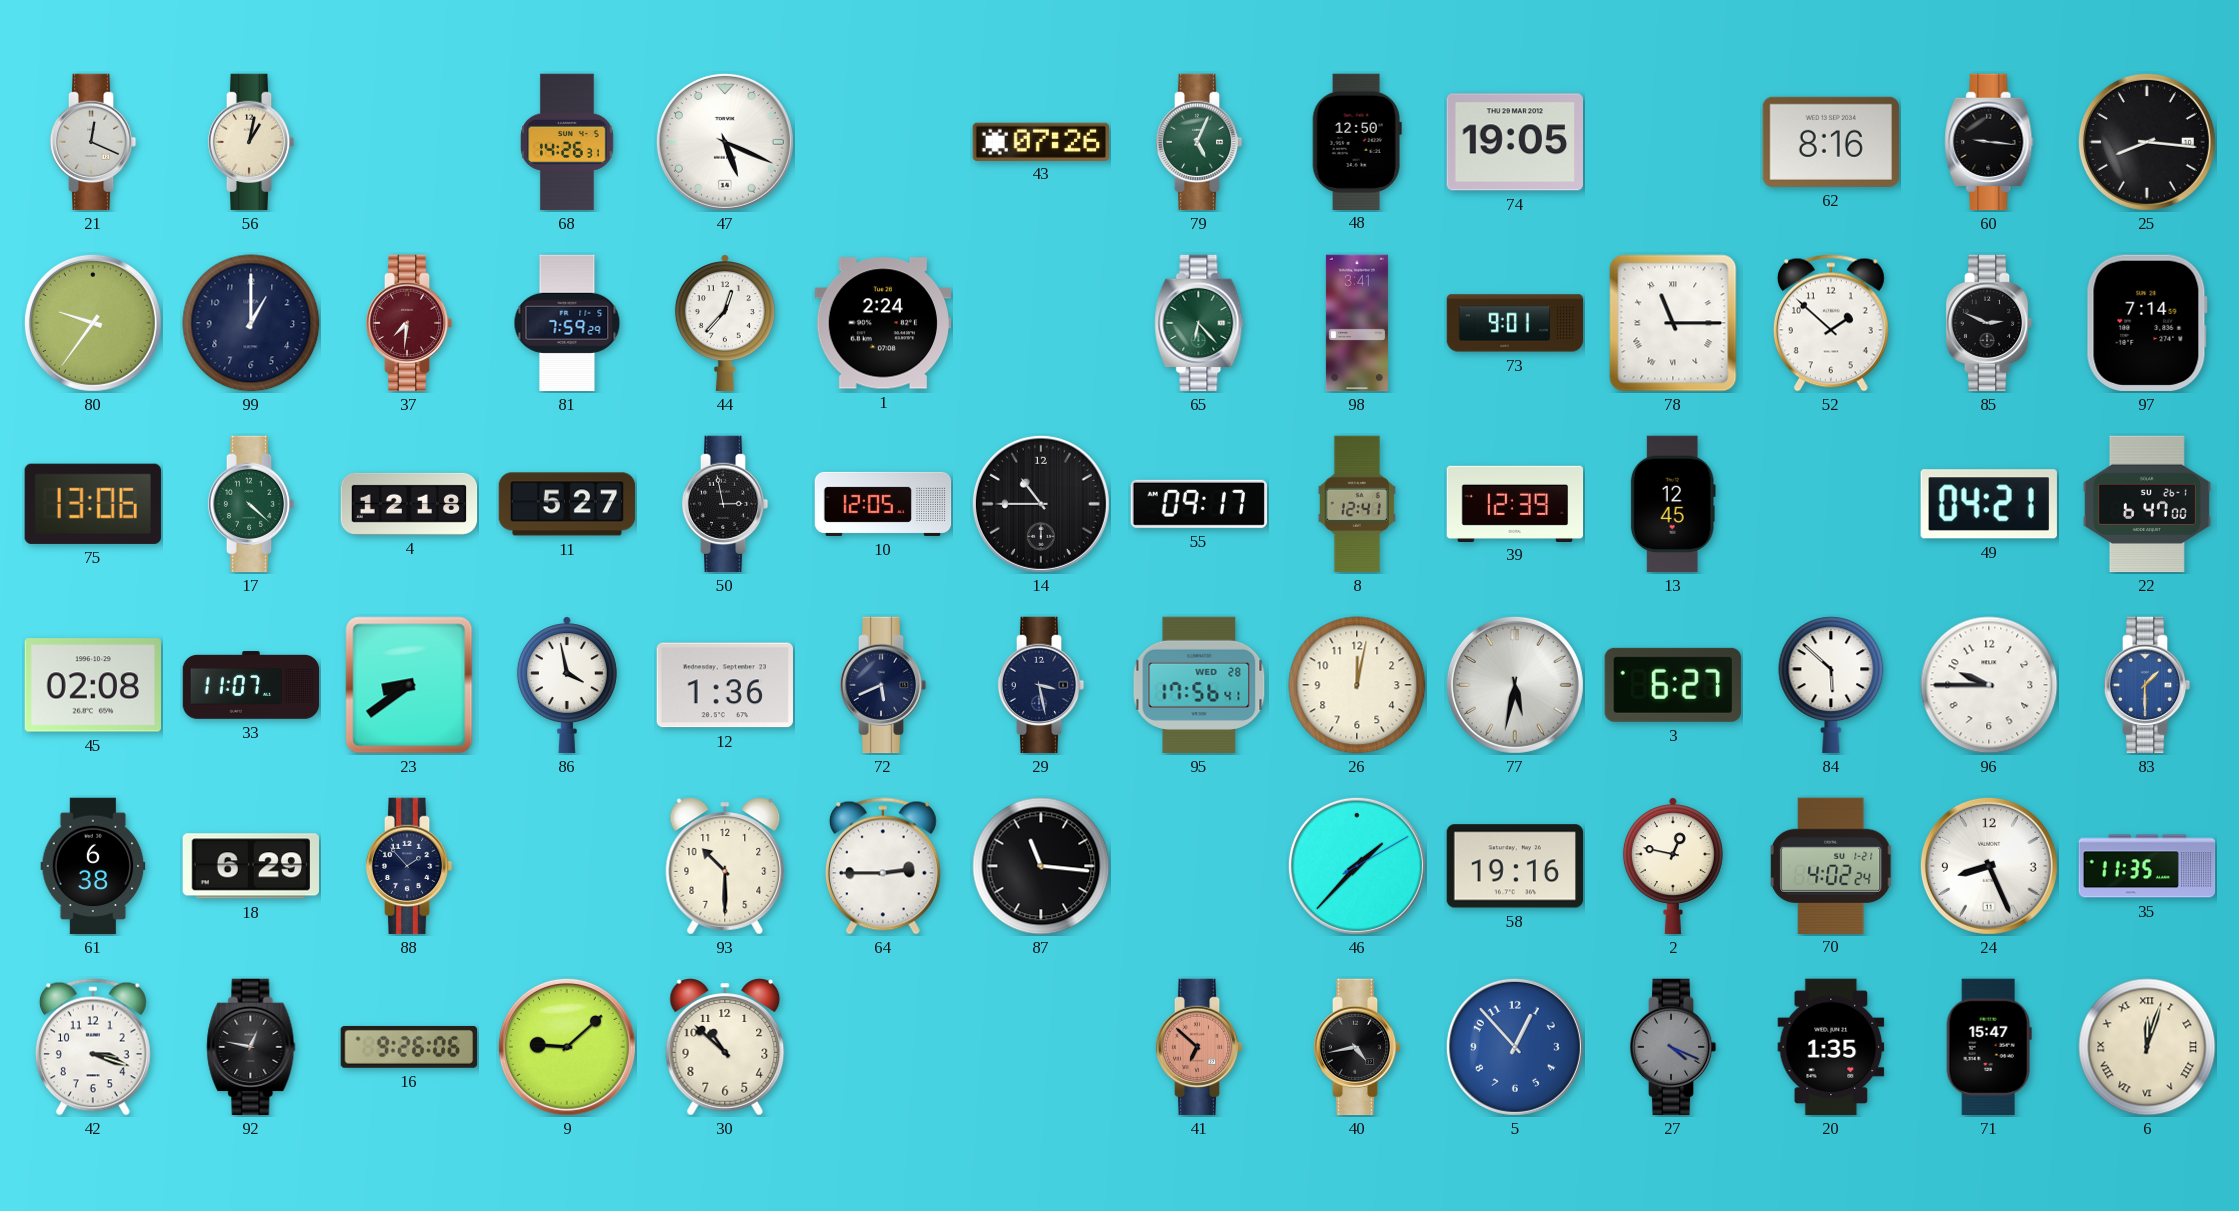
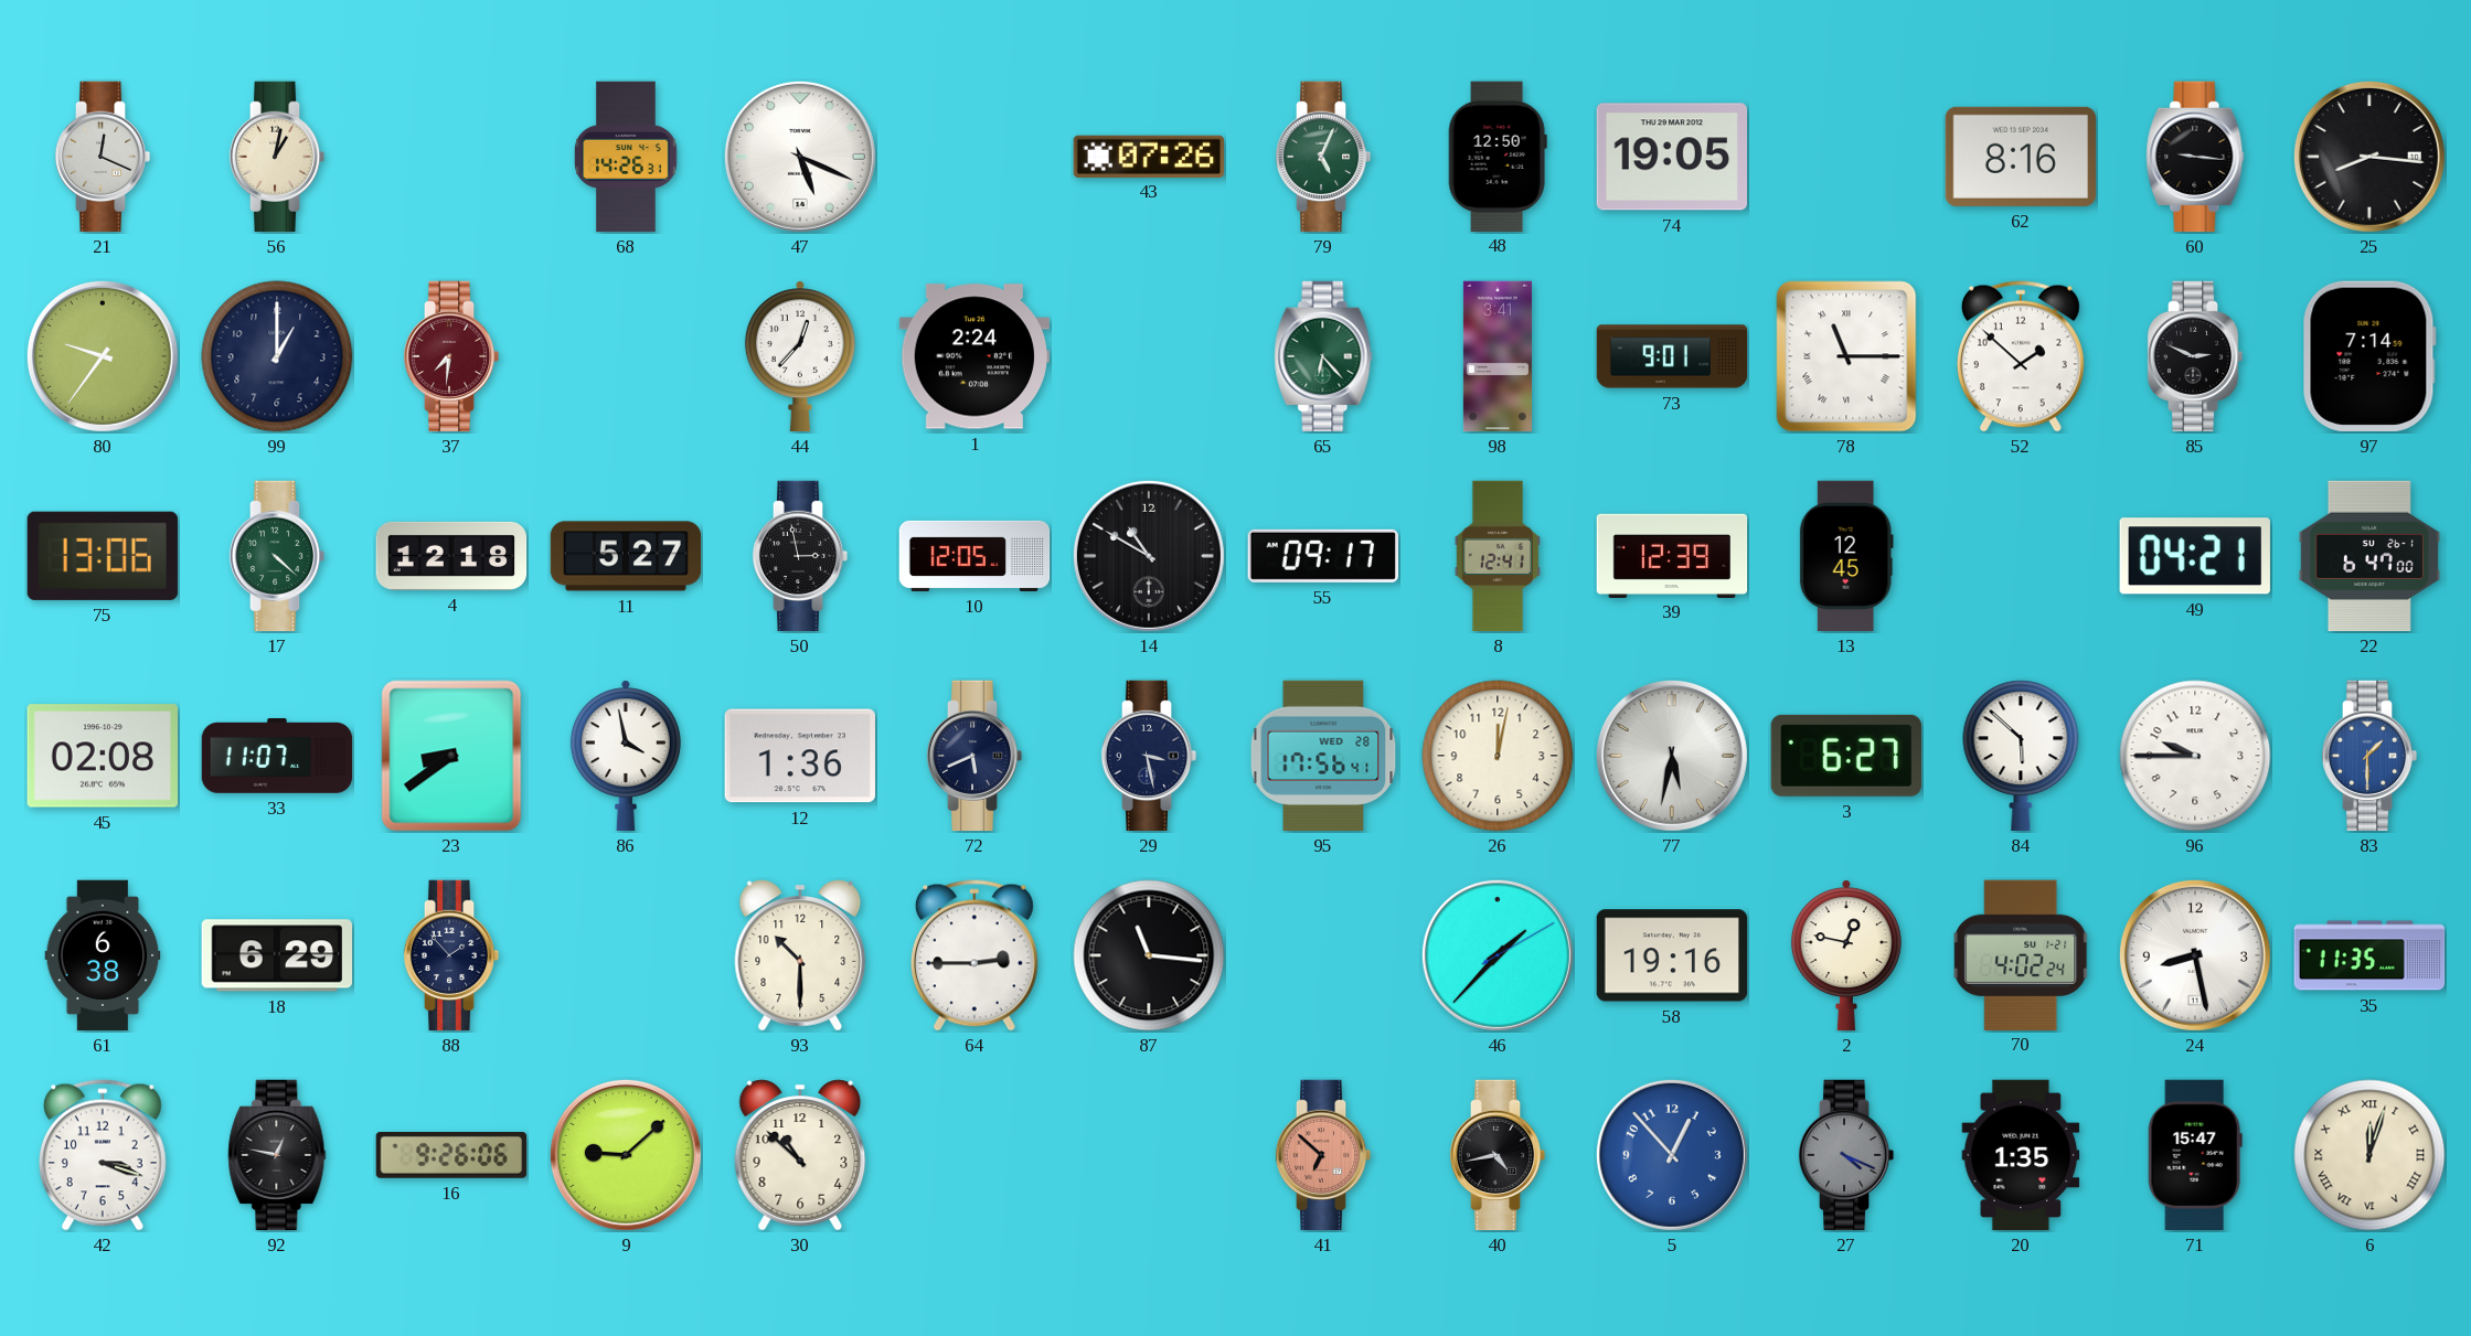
81: 7:59 -> none (567, 323)
14: 10:45 -> 10:50 (1149, 556)
24: 8:26 -> 8:28 (2195, 955)
